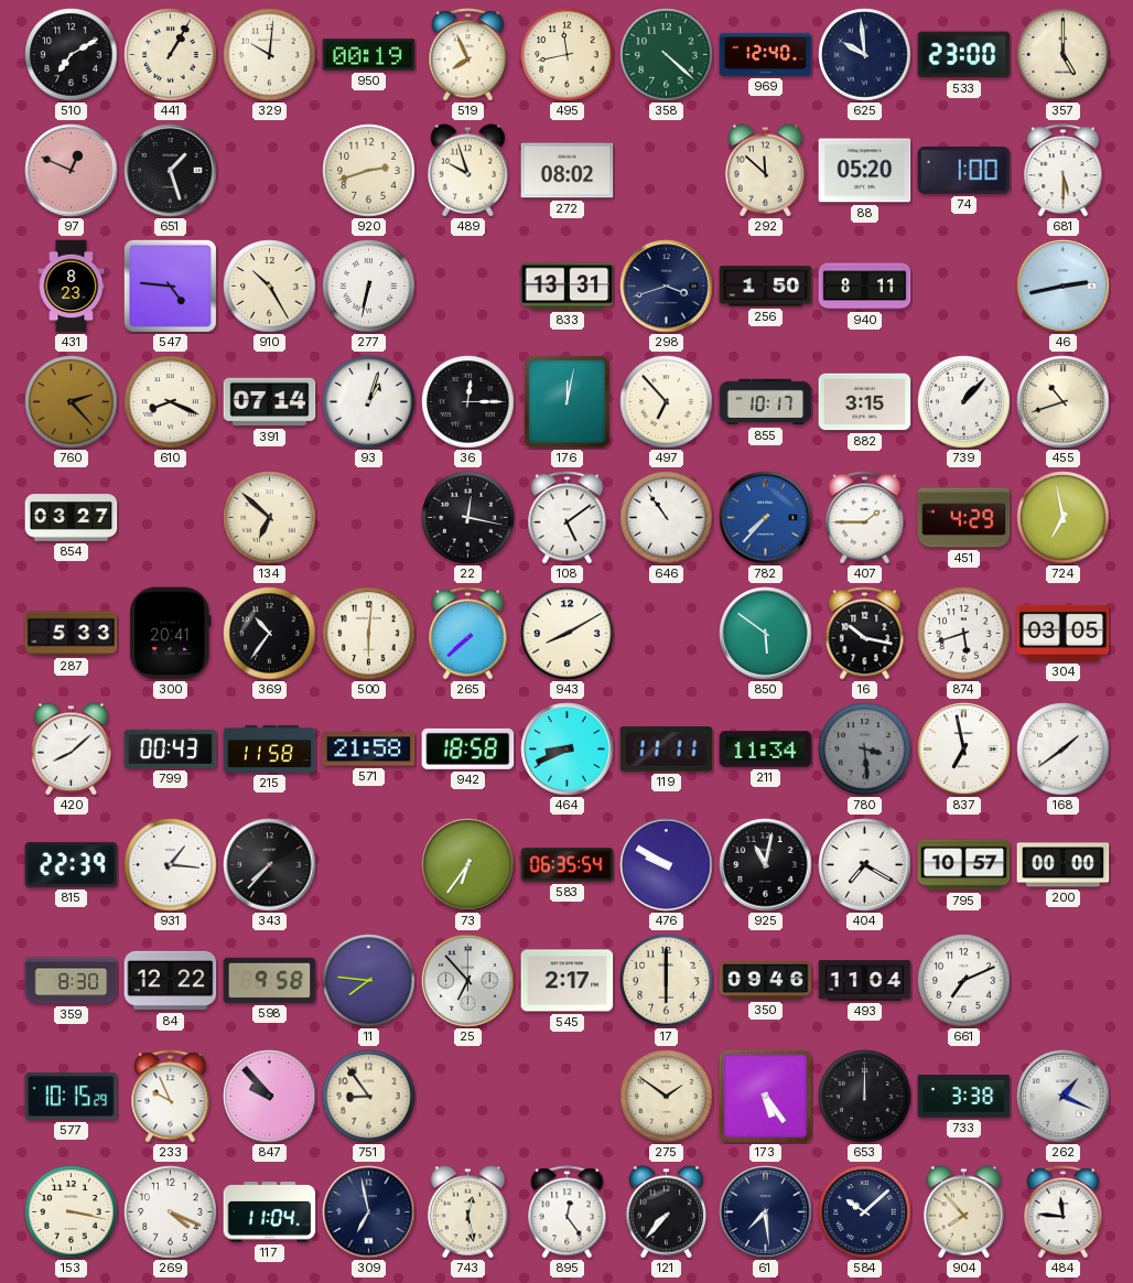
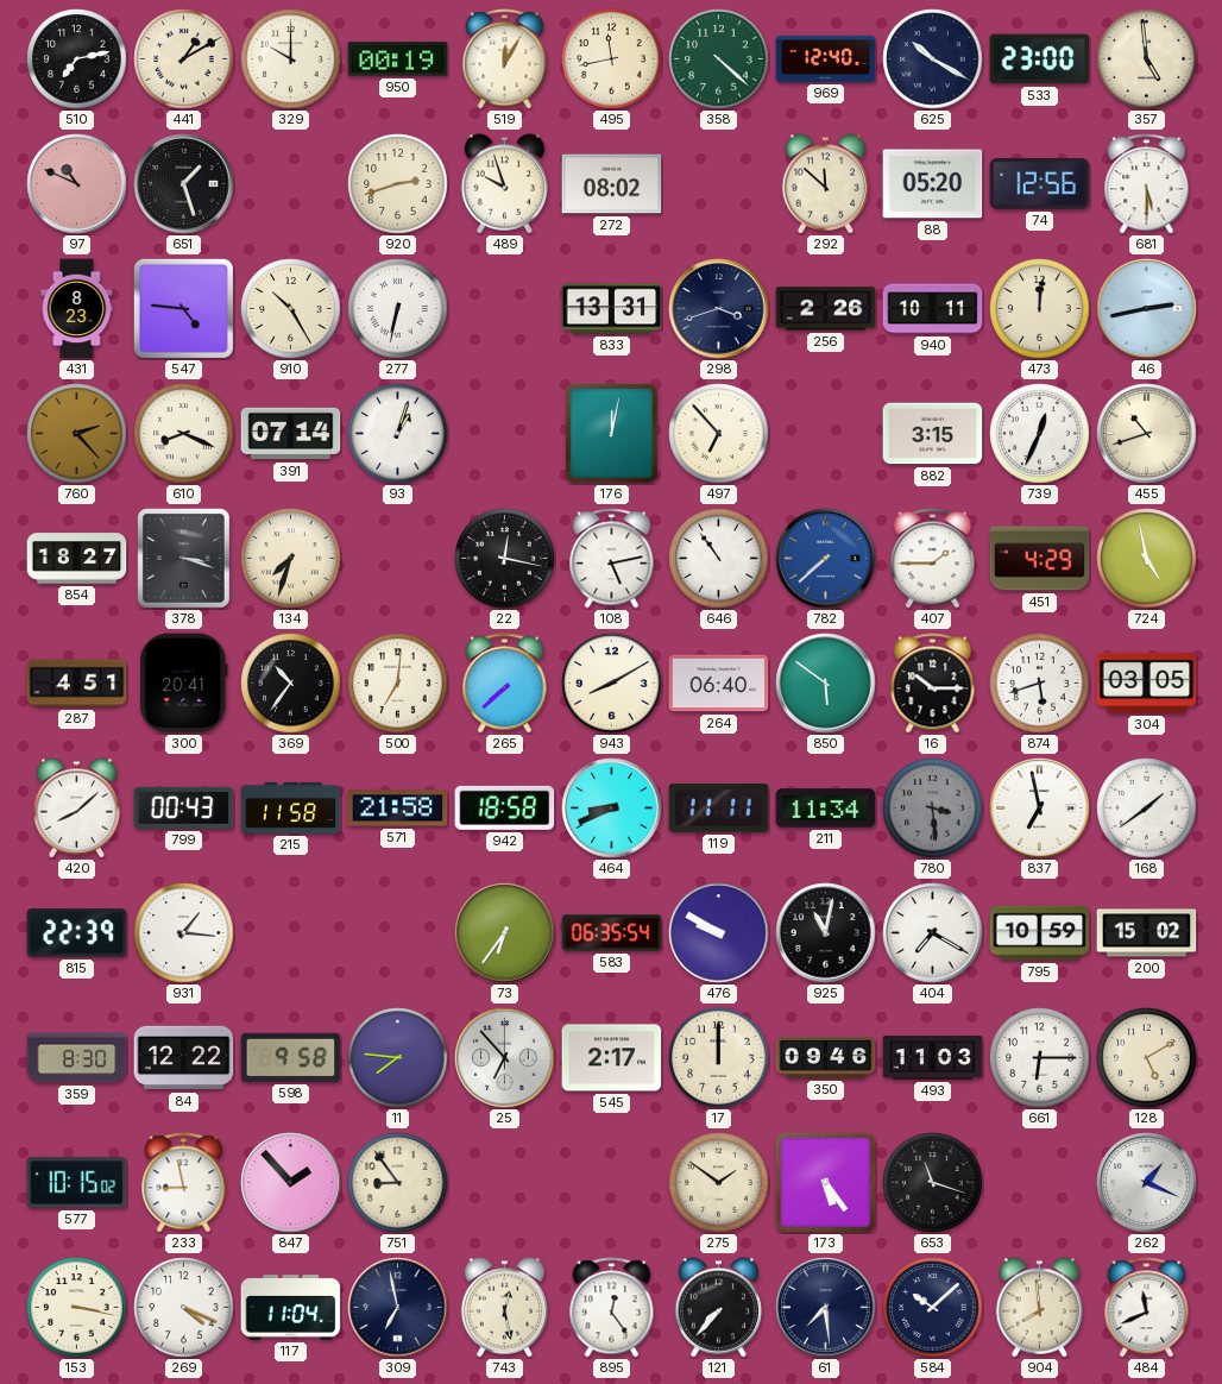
510: 7:10 -> 7:13 (77, 59)
441: 1:05 -> 1:10 (184, 59)
329: 10:01 -> 10:00 (291, 59)
519: 7:56 -> 12:05 (505, 59)
625: 9:59 -> 10:20 (933, 59)
357: 5:00 -> 4:59 (1147, 59)
97: 12:49 -> 10:49 (77, 184)
74: 1:00 -> 12:56 (1040, 183)
256: 1:50 -> 2:26 (826, 309)
940: 8:11 -> 10:11 (933, 309)
473: none -> 12:01 (1040, 309)
36: 12:15 -> none (468, 402)
855: 10:17 -> none (766, 402)
739: 1:07 -> 12:34 (1040, 434)
854: 03:27 -> 18:27 (77, 559)
378: none -> 3:18 (184, 559)
134: 6:52 -> 7:33 (291, 559)
108: 5:09 -> 5:13 (612, 559)
782: 7:37 -> 7:38 (826, 559)
724: 6:58 -> 4:58 (1147, 559)
287: 5:33 -> 4:51 (77, 684)
500: 6:01 -> 7:01 (398, 684)
264: none -> 06:40 (719, 684)
16: 10:17 -> 10:15 (933, 684)
343: 7:37 -> none (270, 865)
795: 10:57 -> 10:59 (1040, 933)
200: 00:00 -> 15:02 (1147, 933)
17: 6:00 -> 12:00 (719, 1058)
493: 11:04 -> 11:03 (933, 1058)
661: 7:11 -> 6:15 (1040, 1058)
128: none -> 5:10 (1147, 1058)
577: 10:15:29 -> 10:15:02 (77, 1183)
233: 9:56 -> 8:58 (184, 1183)
847: 9:53 -> 1:53 (291, 1183)
653: 12:00 -> 11:18 (933, 1183)
733: 3:38 -> none (964, 1097)
904: 7:53 -> 7:59 (1039, 1308)
484: 11:46 -> 11:41 (1147, 1308)
